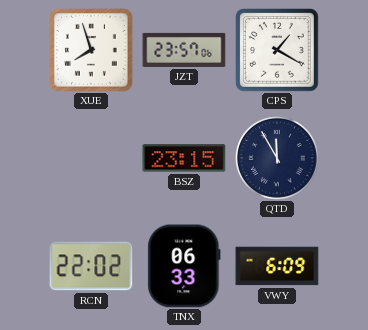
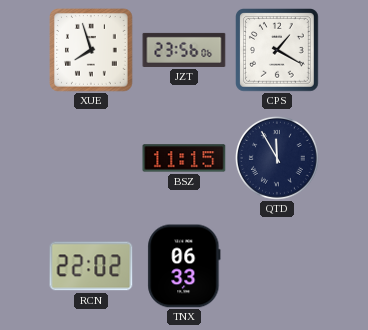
JZT: 23:57 -> 23:56 (184, 50)
BSZ: 23:15 -> 11:15 (184, 158)
VWY: 6:09 -> none (277, 266)
